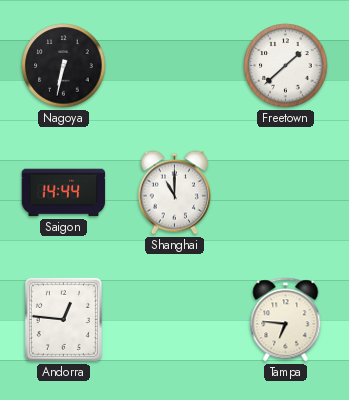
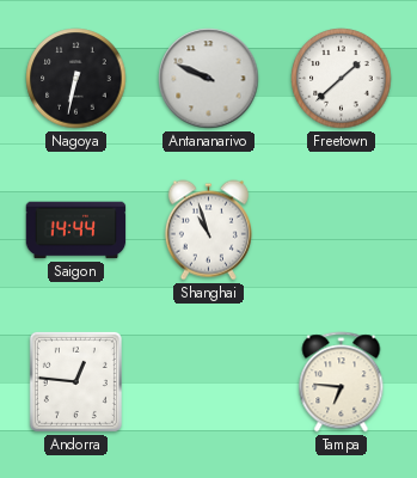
Antananarivo: none -> 9:49 (209, 79)
Shanghai: 11:00 -> 10:57 (208, 231)
